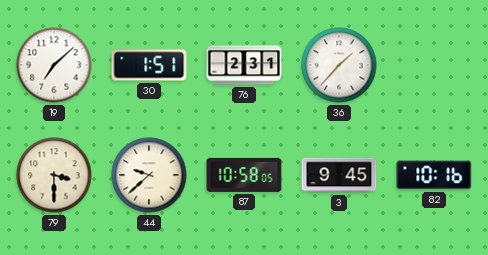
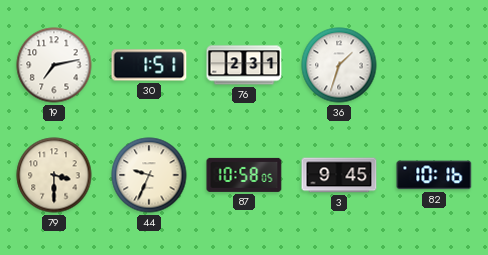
19: 7:08 -> 7:13 (54, 65)
36: 1:37 -> 1:33 (339, 65)
44: 9:38 -> 9:34 (149, 175)
